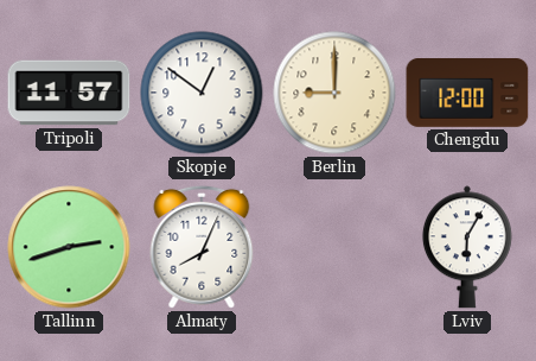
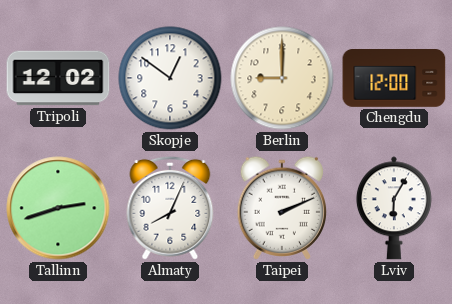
Tripoli: 11:57 -> 12:02 (58, 78)
Taipei: none -> 2:11 (281, 208)
